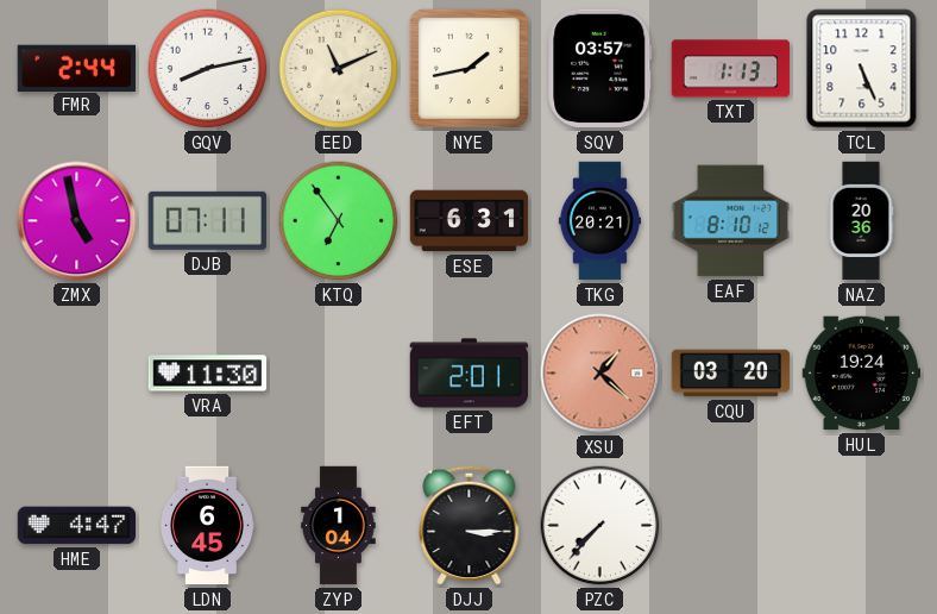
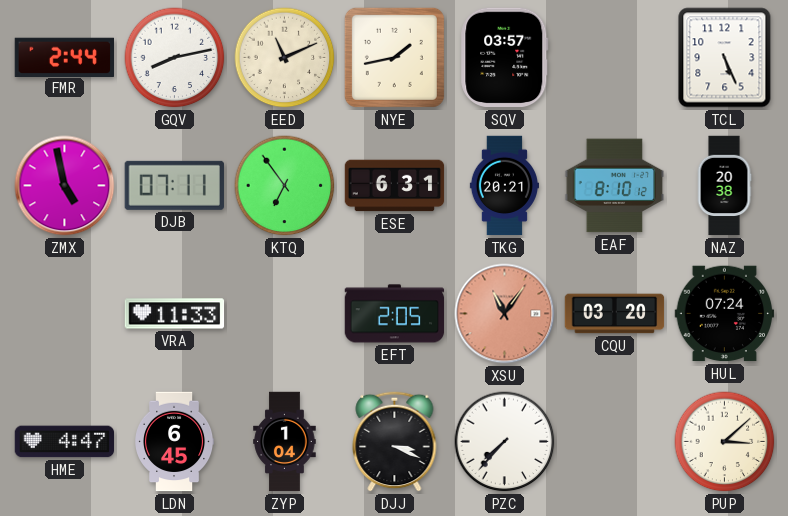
TXT: 1:13 -> none (731, 69)
NAZ: 20:36 -> 20:38 (724, 186)
VRA: 11:30 -> 11:33 (175, 314)
EFT: 2:01 -> 2:05 (395, 314)
XSU: 1:22 -> 11:06 (505, 314)
HUL: 19:24 -> 07:24 (725, 314)
DJJ: 3:15 -> 3:19 (395, 441)
PUP: none -> 3:08 (725, 442)
